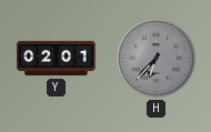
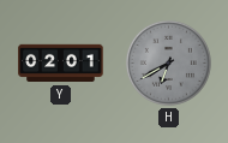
H: 6:37 -> 6:40 (168, 62)
